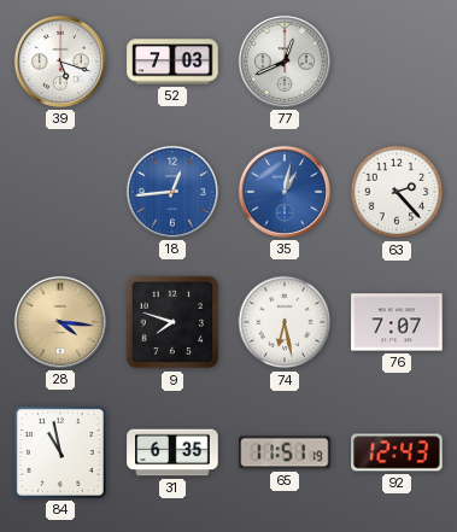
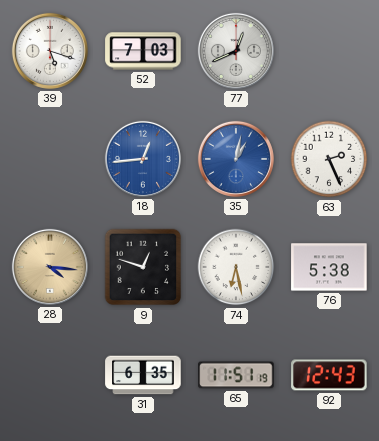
63: 2:23 -> 2:26 (329, 159)
9: 7:48 -> 12:48 (143, 267)
76: 7:07 -> 5:38 (329, 267)
84: 10:58 -> none (60, 452)
